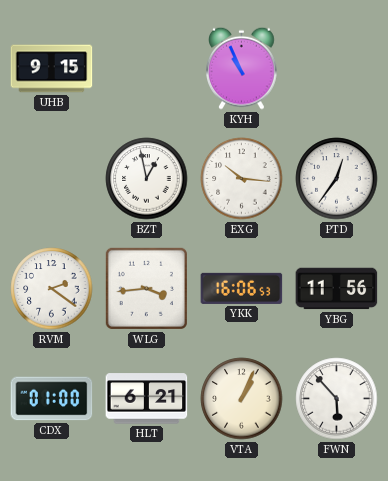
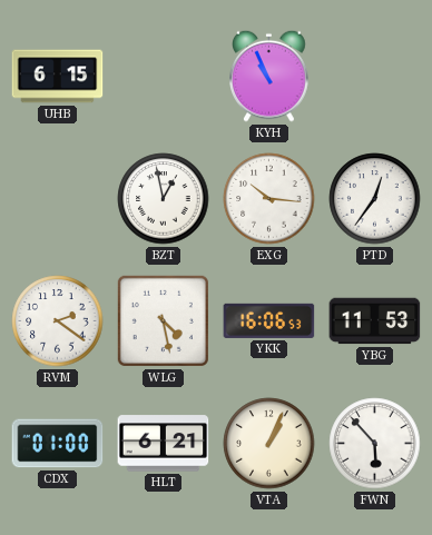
UHB: 9:15 -> 6:15 (58, 77)
WLG: 3:44 -> 4:28 (163, 320)
YBG: 11:56 -> 11:53 (375, 321)
